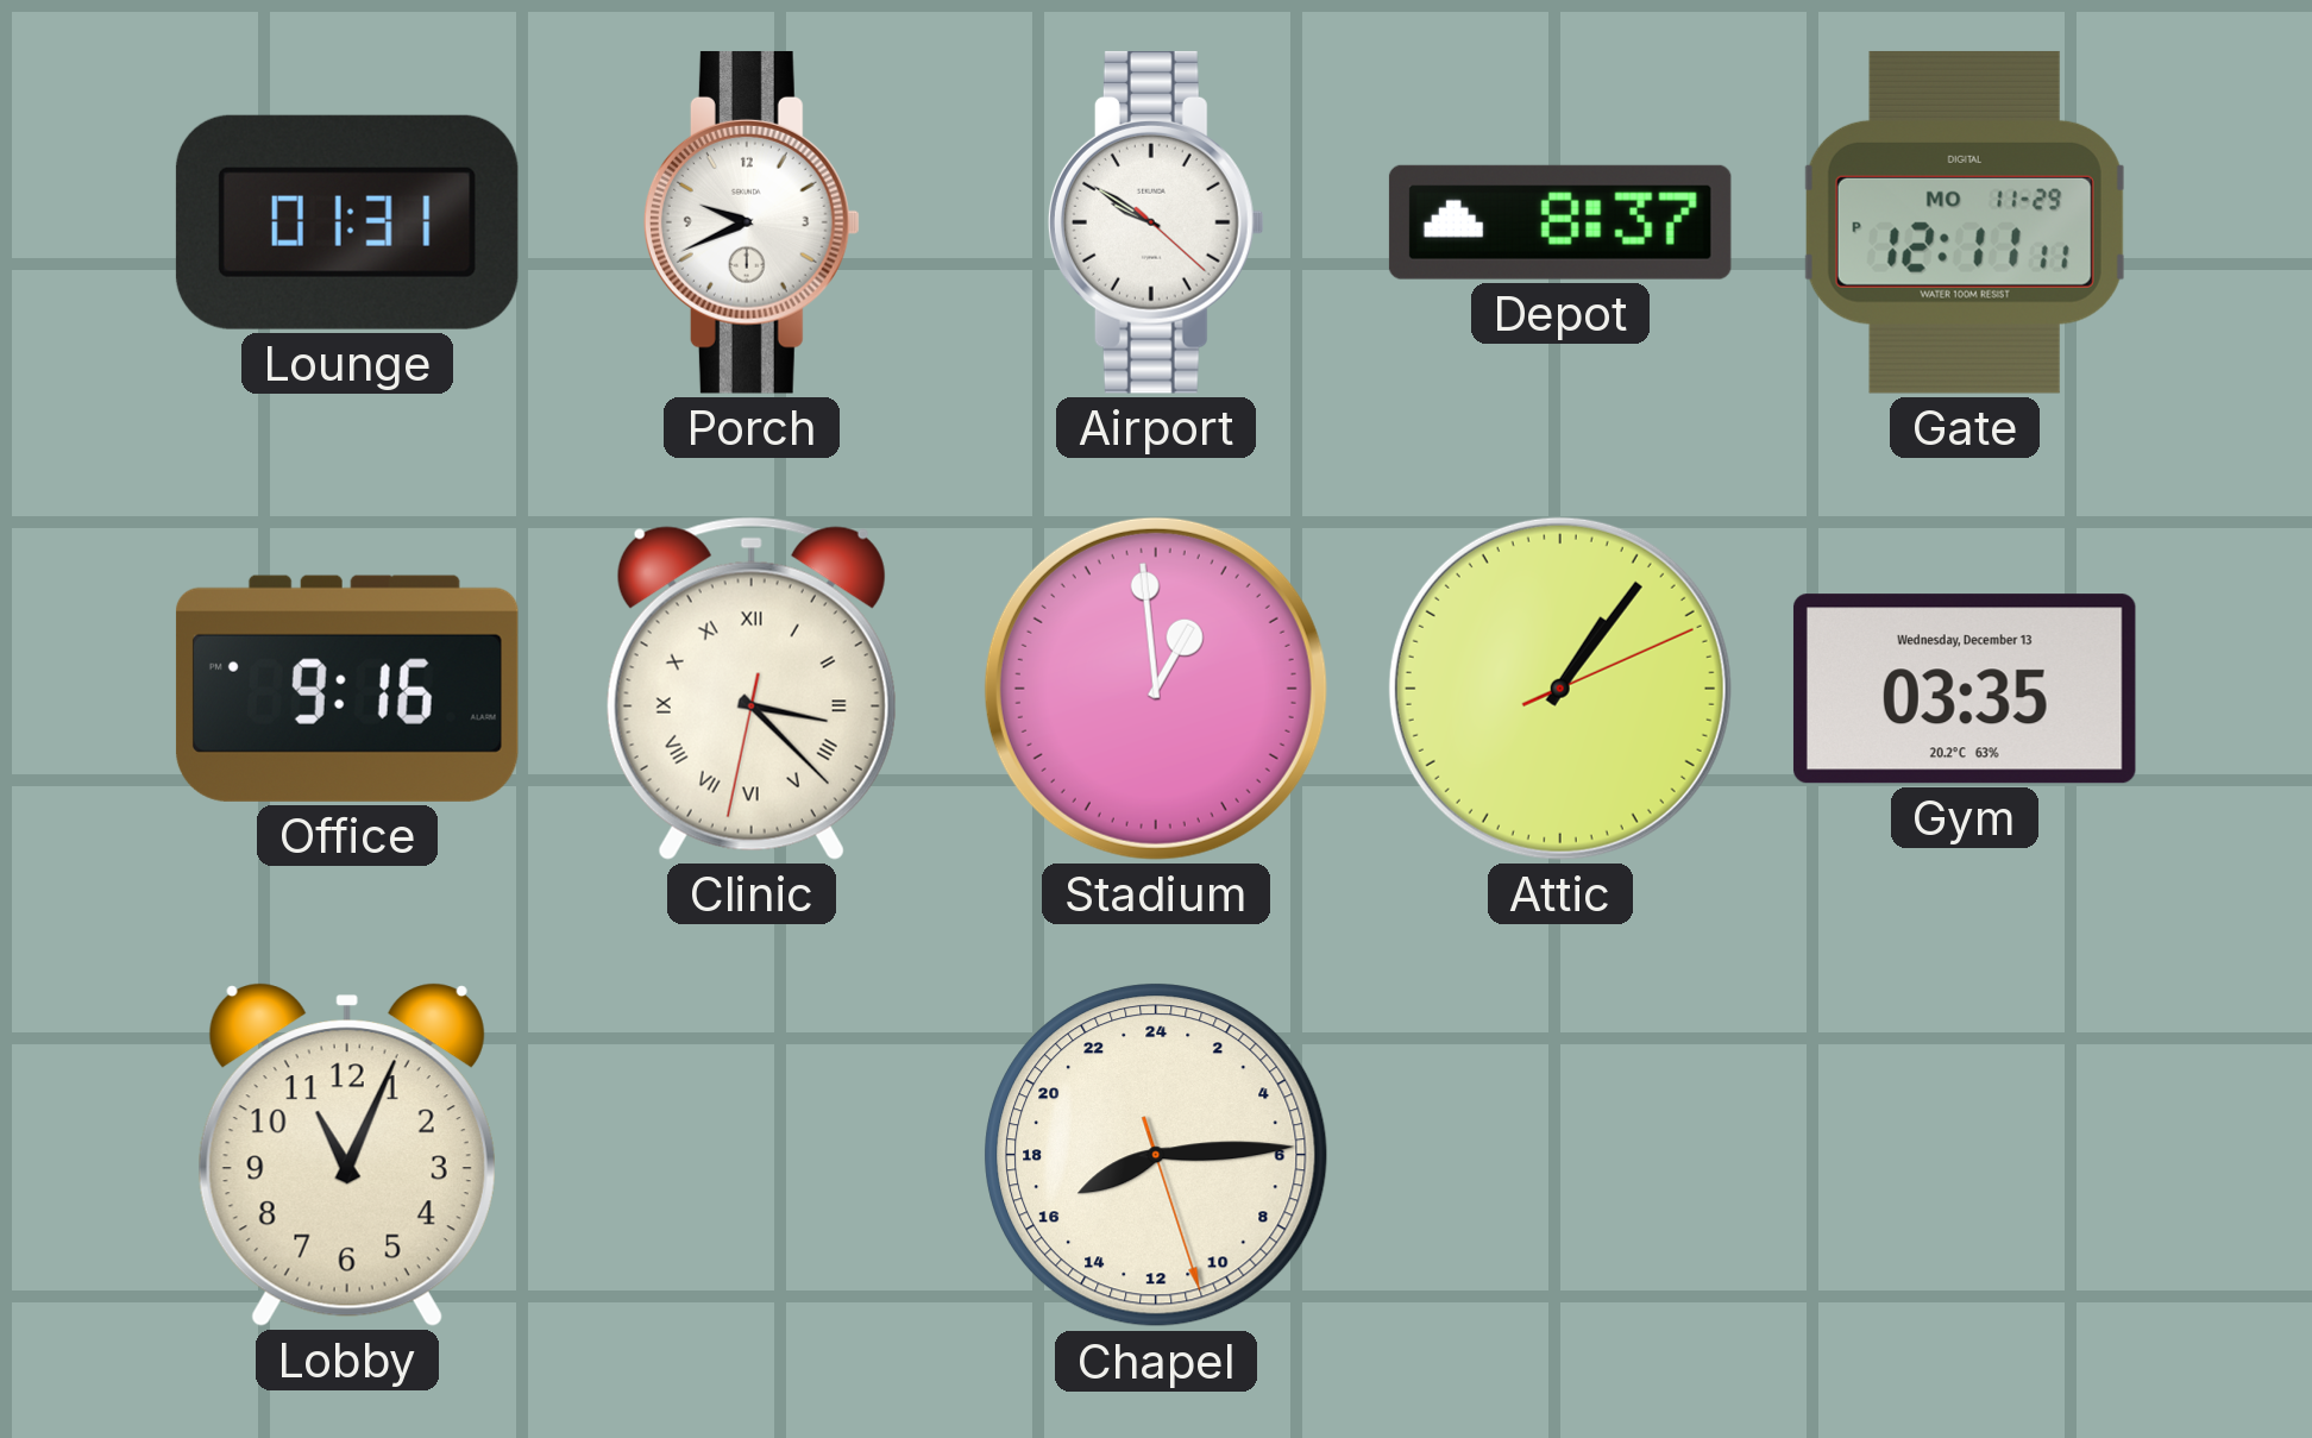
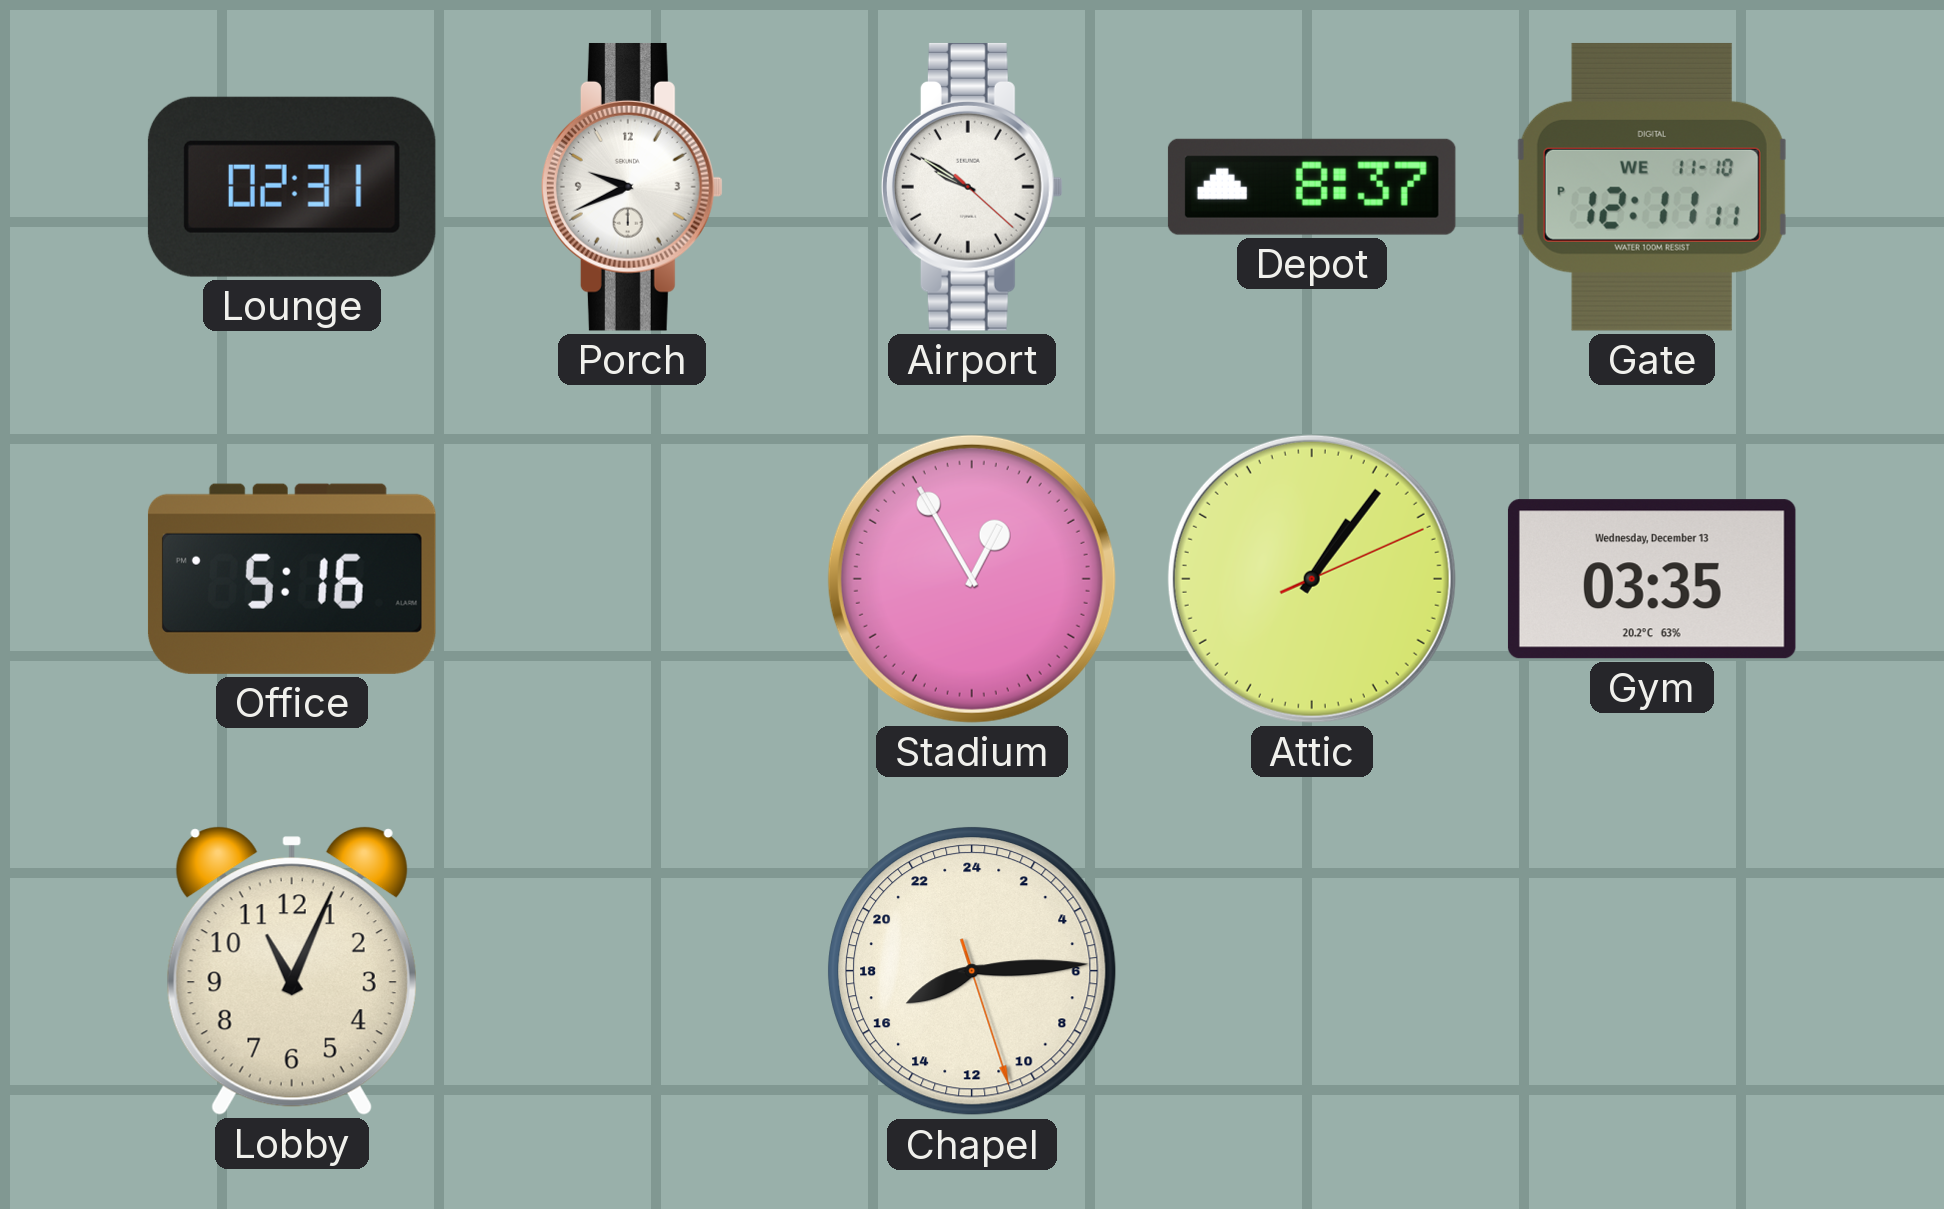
Lounge: 01:31 -> 02:31 (292, 187)
Gate date: MO 11-29 -> WE 11-10 (1652, 187)
Office: 9:16 -> 5:16 (292, 579)
Clinic: 3:22 -> none (752, 689)
Stadium: 12:59 -> 12:55 (972, 579)
